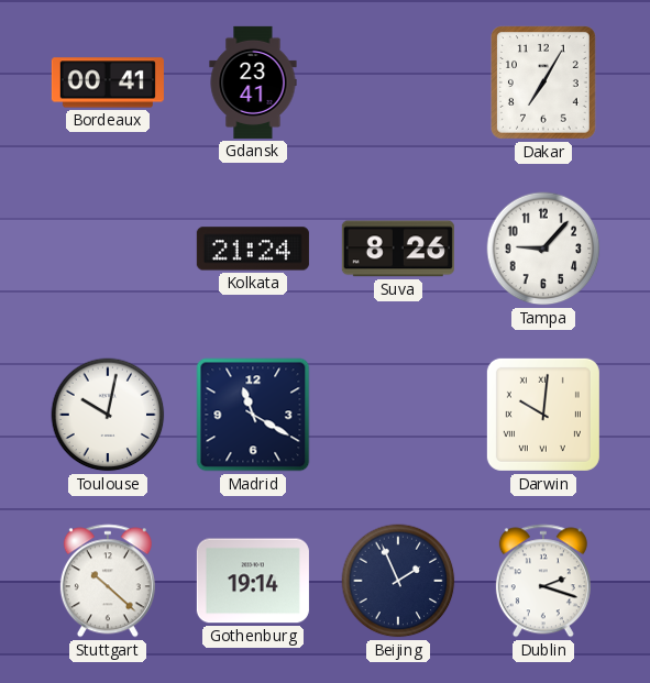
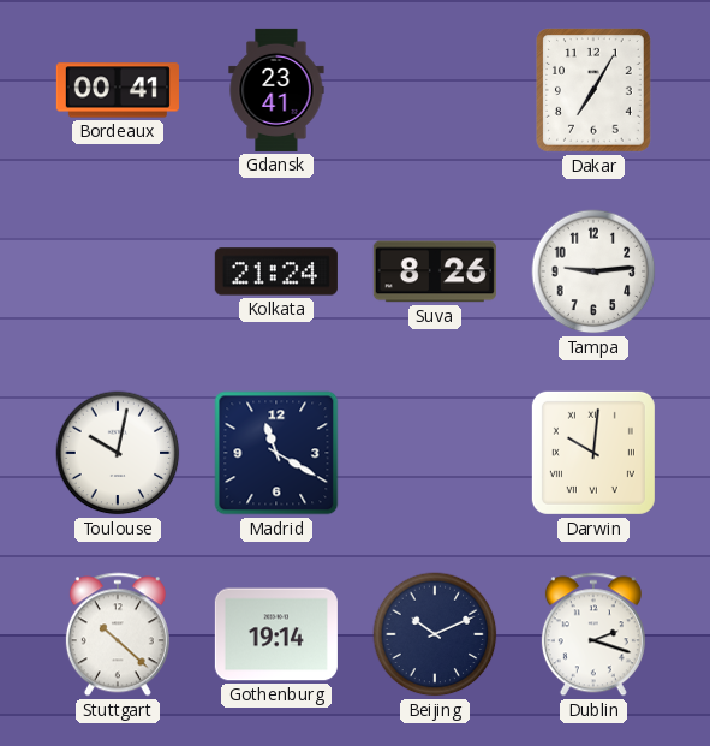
Tampa: 9:07 -> 9:14 (593, 271)
Beijing: 1:56 -> 10:11 (435, 634)
